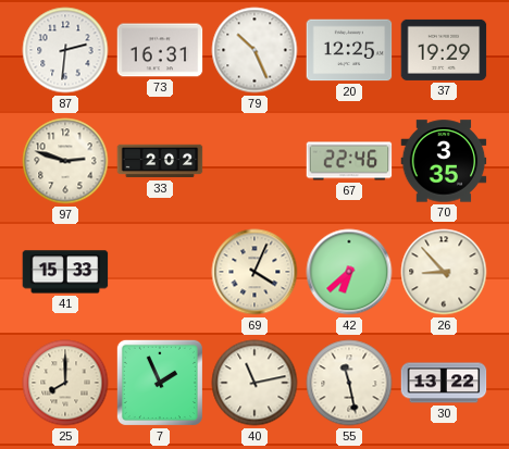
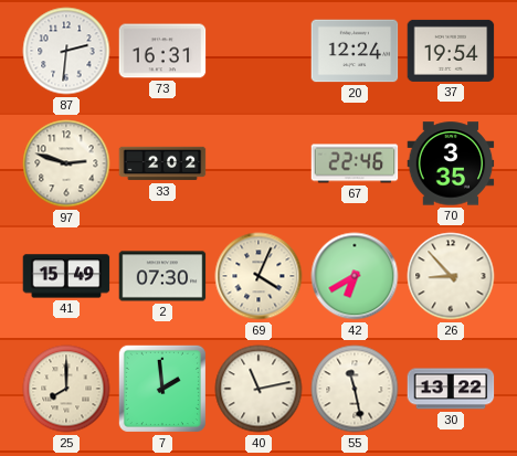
79: 10:26 -> none (254, 50)
20: 12:25 -> 12:24 (355, 51)
37: 19:29 -> 19:54 (451, 51)
41: 15:33 -> 15:49 (66, 276)
2: none -> 07:30 (162, 276)
42: 6:38 -> 6:40 (355, 276)
7: 1:56 -> 1:59 (162, 389)
